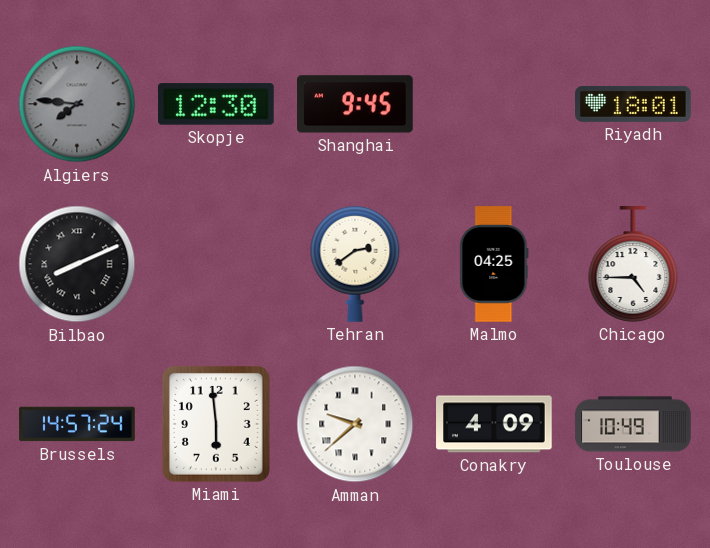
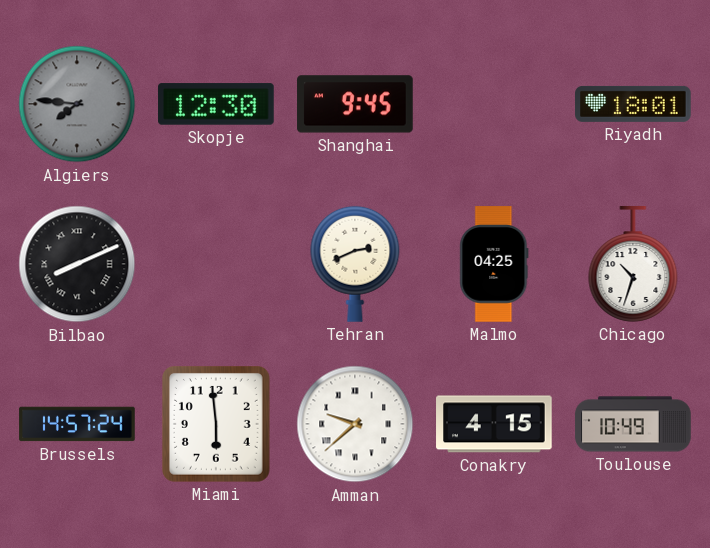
Tehran: 2:39 -> 2:41 (355, 264)
Chicago: 4:45 -> 10:33 (633, 264)
Conakry: 4:09 -> 4:15 (494, 424)
